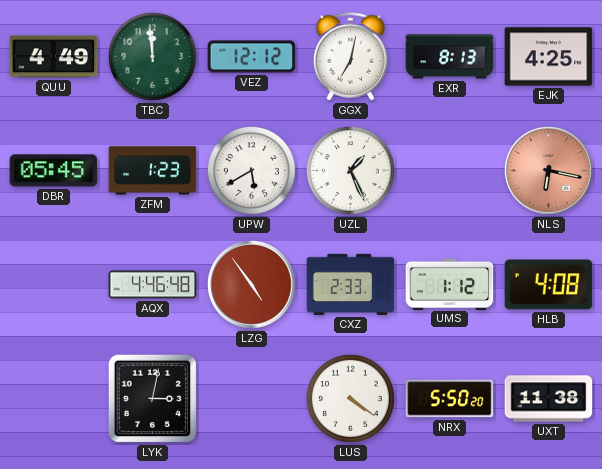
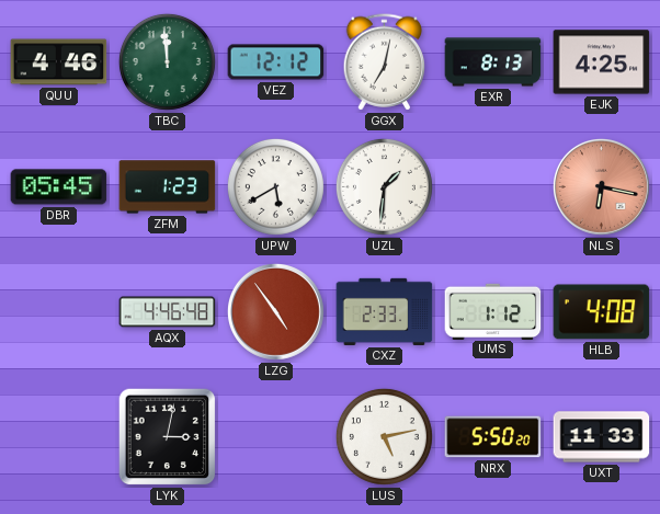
QUU: 4:49 -> 4:46 (59, 62)
UZL: 1:26 -> 1:31 (384, 186)
LUS: 4:21 -> 5:13 (384, 436)
UXT: 11:38 -> 11:33 (602, 437)
